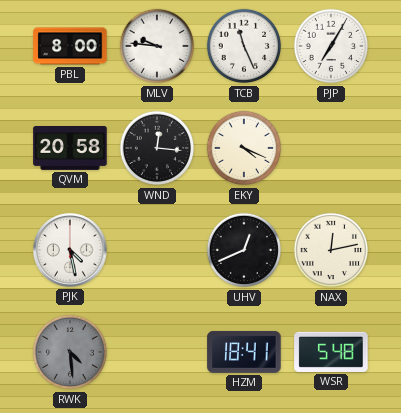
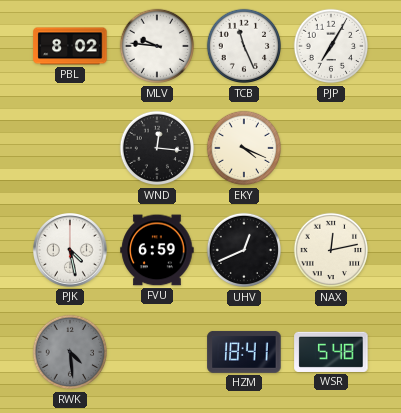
PBL: 8:00 -> 8:02 (70, 46)
QVM: 20:58 -> none (70, 149)
FVU: none -> 6:59 (157, 250)
